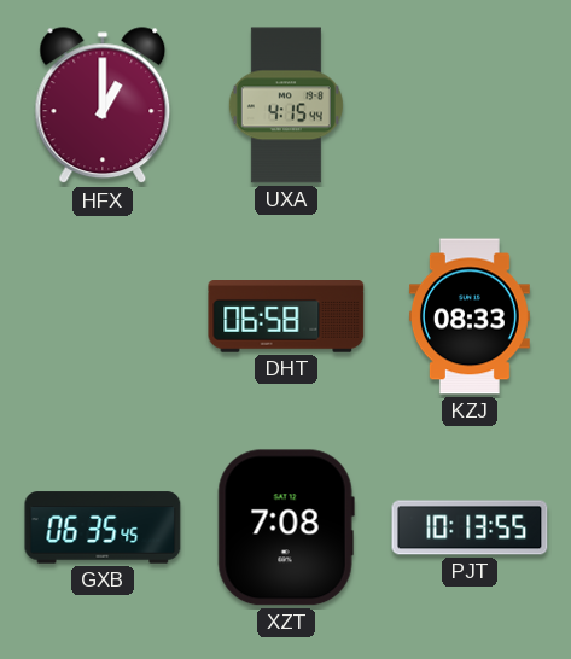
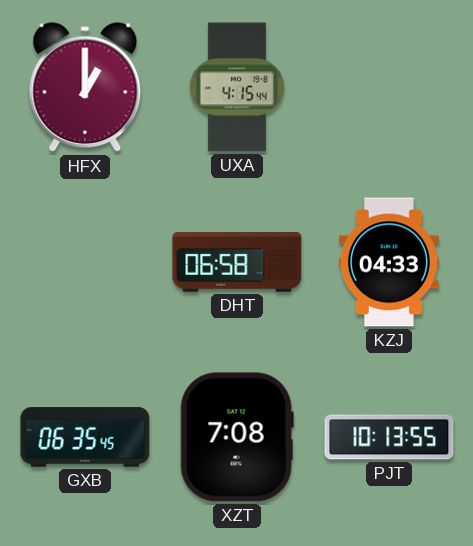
KZJ: 08:33 -> 04:33 (389, 262)
